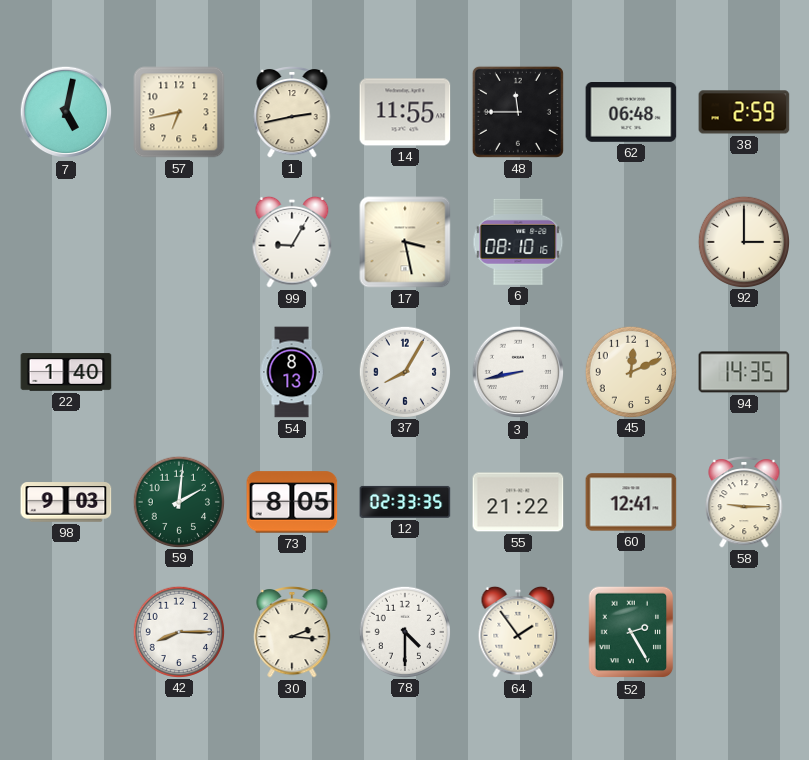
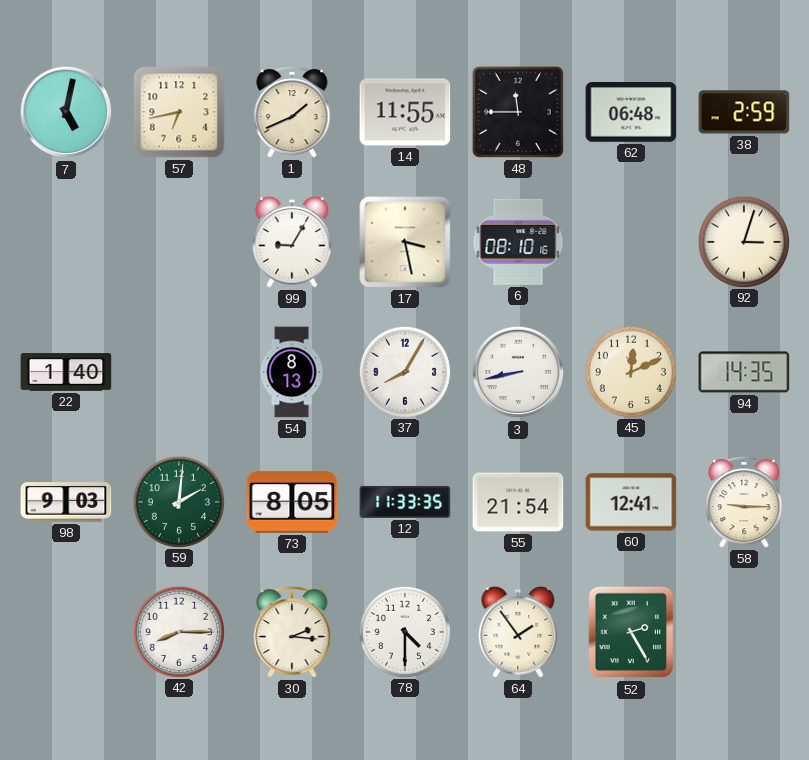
1: 2:43 -> 1:41 (292, 113)
92: 3:00 -> 3:03 (743, 241)
12: 02:33 -> 11:33 (405, 502)
55: 21:22 -> 21:54 (518, 502)
